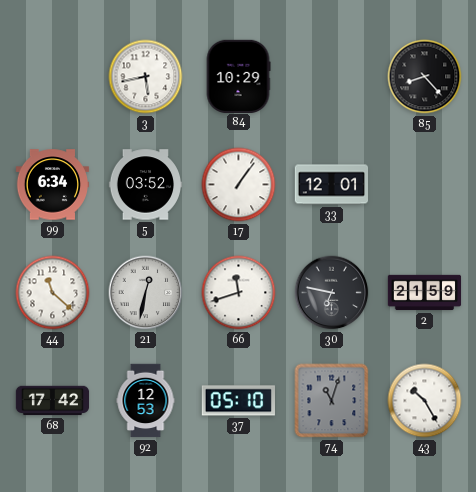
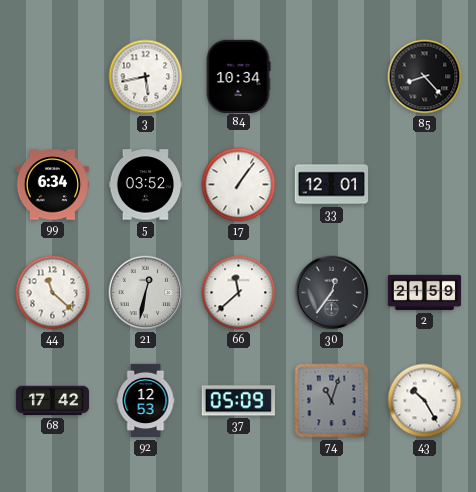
84: 10:29 -> 10:34 (238, 76)
66: 11:42 -> 11:38 (239, 293)
30: 6:47 -> 12:36 (332, 293)
37: 05:10 -> 05:09 (238, 401)
